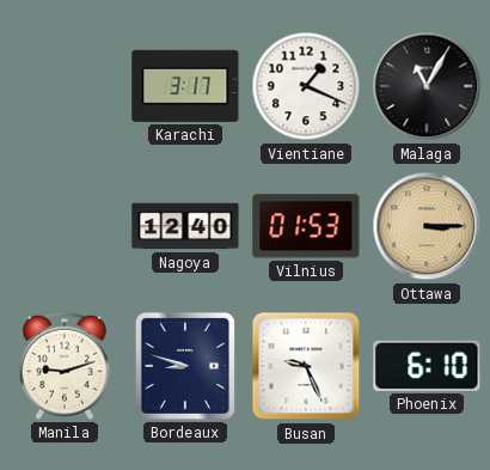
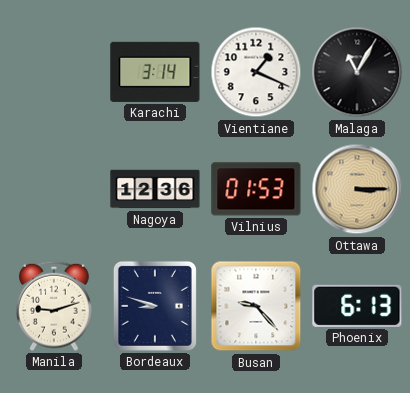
Karachi: 3:17 -> 3:14 (155, 72)
Nagoya: 12:40 -> 12:36 (155, 189)
Busan: 9:26 -> 9:23 (256, 306)
Phoenix: 6:10 -> 6:13 (357, 306)
